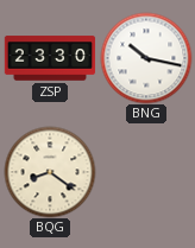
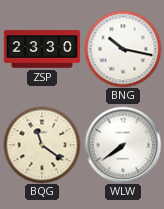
BQG: 8:21 -> 11:21 (42, 145)
WLW: none -> 7:39 (123, 145)
